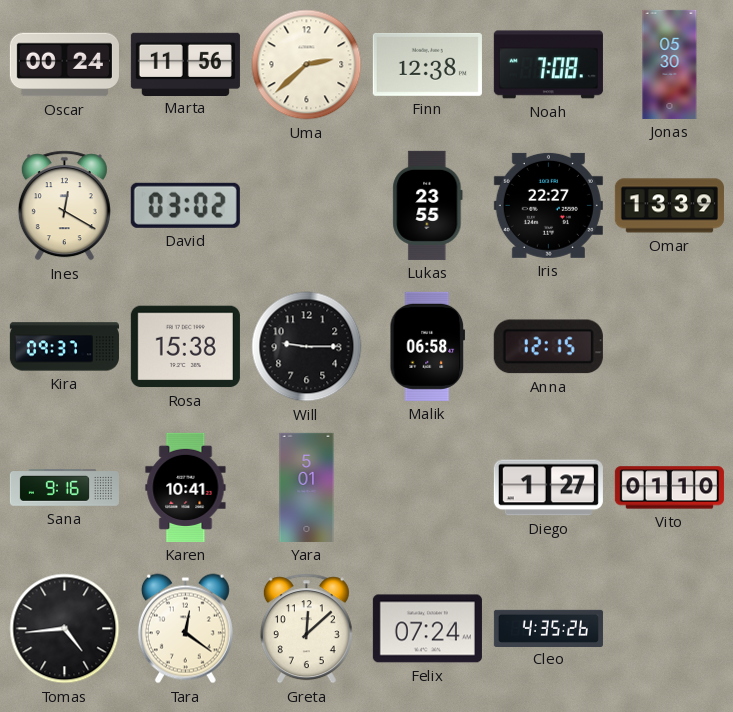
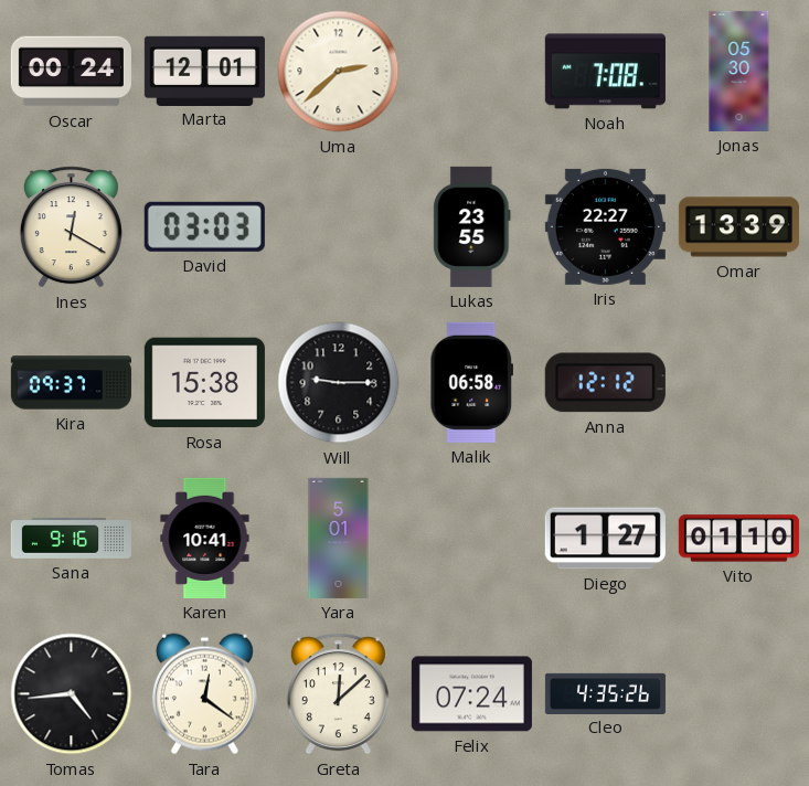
Marta: 11:56 -> 12:01 (204, 71)
Finn: 12:38 -> none (427, 64)
David: 03:02 -> 03:03 (204, 226)
Anna: 12:15 -> 12:12 (605, 383)
